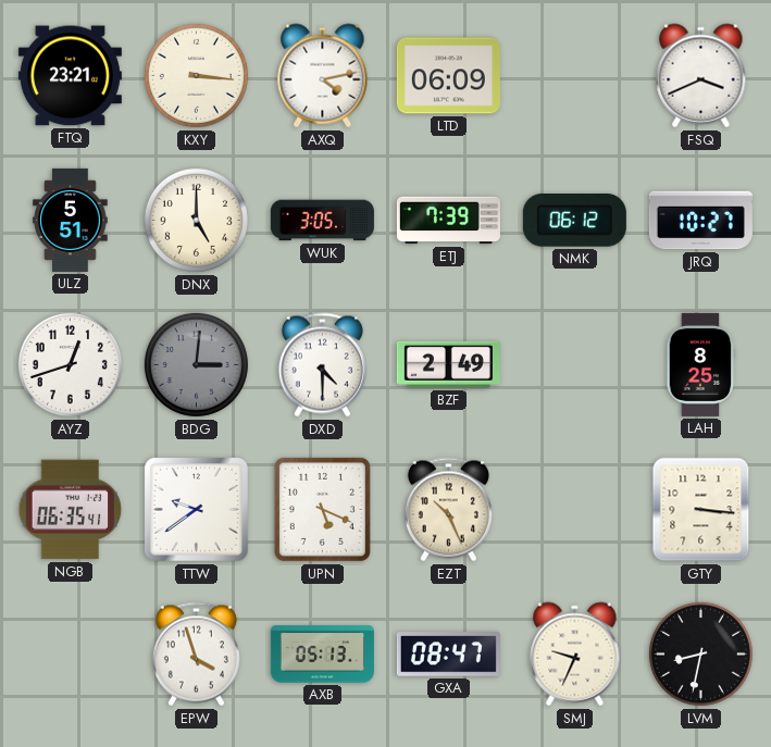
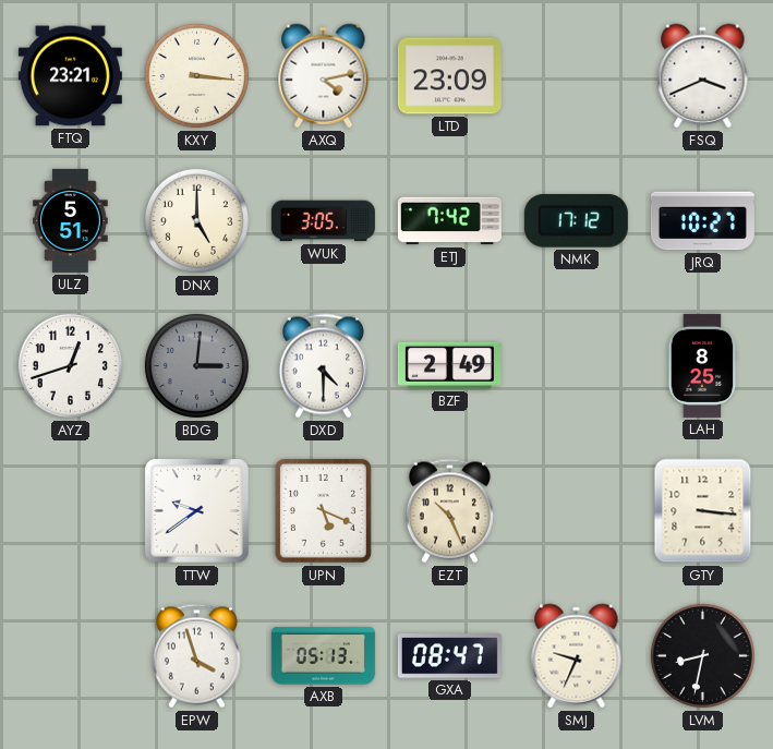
LTD: 06:09 -> 23:09 (449, 76)
ETJ: 7:39 -> 7:42 (449, 221)
NMK: 06:12 -> 17:12 (576, 221)
NGB: 06:35 -> none (71, 510)
